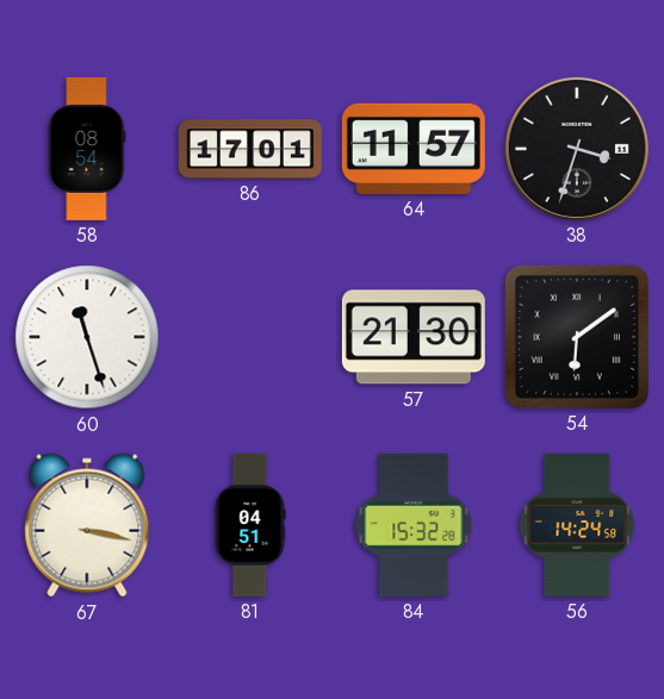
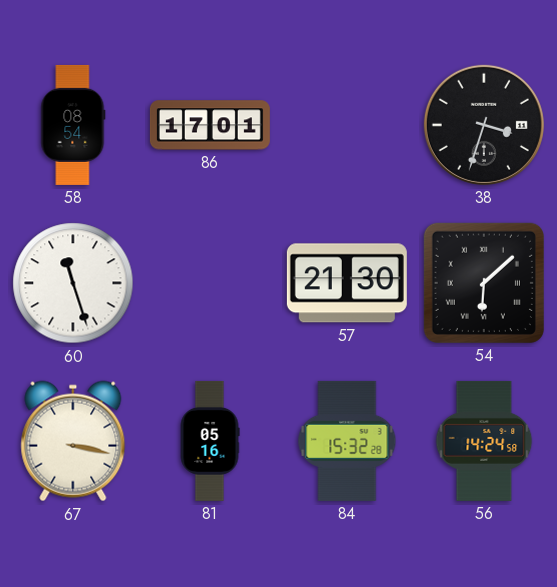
64: 11:57 -> none (414, 149)
54: 6:09 -> 6:08 (484, 283)
81: 04:51 -> 05:16 (210, 441)
